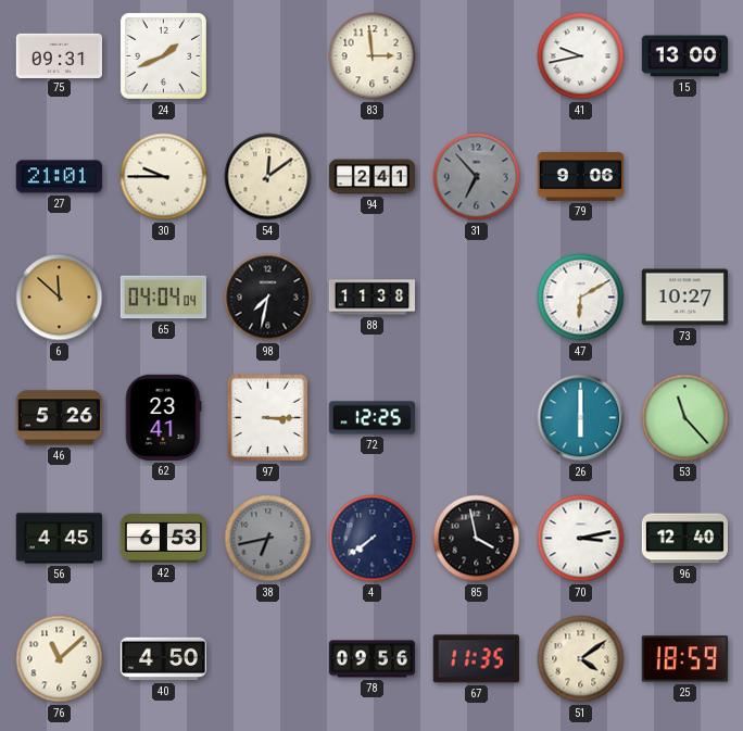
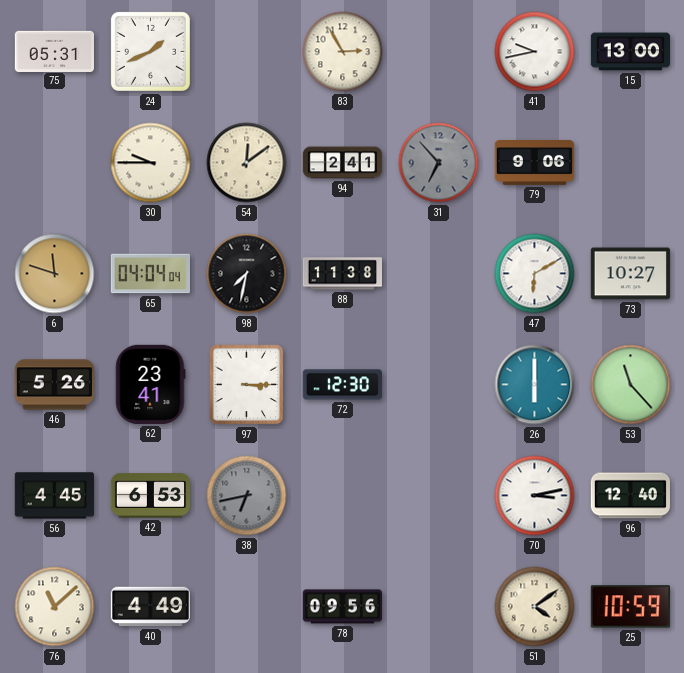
75: 09:31 -> 05:31 (54, 51)
83: 2:59 -> 2:55 (343, 52)
27: 21:01 -> none (59, 177)
6: 11:52 -> 11:48 (55, 274)
72: 12:25 -> 12:30 (342, 385)
4: 7:39 -> none (373, 539)
85: 3:58 -> none (477, 539)
40: 4:50 -> 4:49 (150, 607)
67: 11:35 -> none (476, 659)
25: 18:59 -> 10:59 (630, 607)
